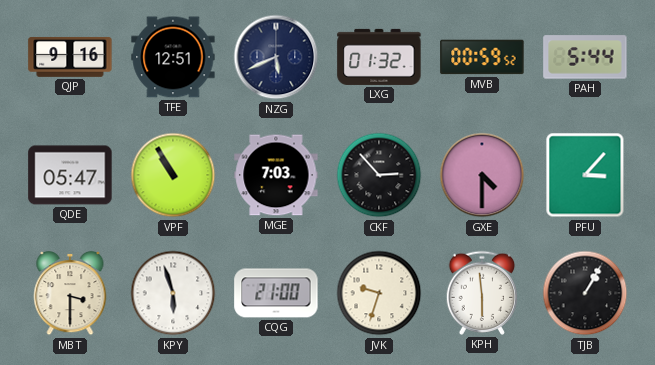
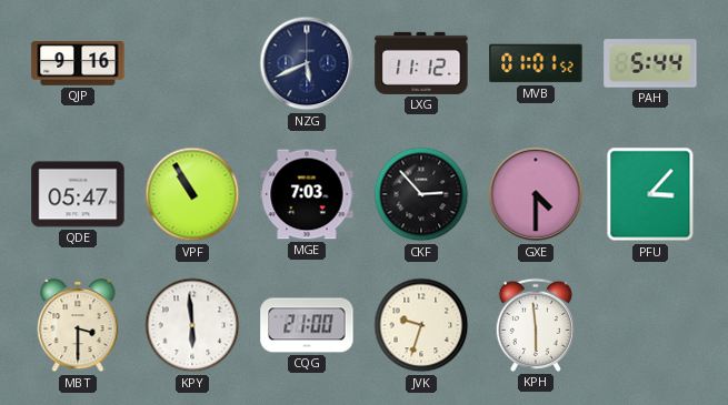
TFE: 12:51 -> none (173, 57)
LXG: 01:32 -> 11:12 (421, 63)
MVB: 00:59 -> 01:01 (536, 63)
KPY: 5:57 -> 5:59 (192, 325)
TJB: 1:05 -> none (585, 293)
